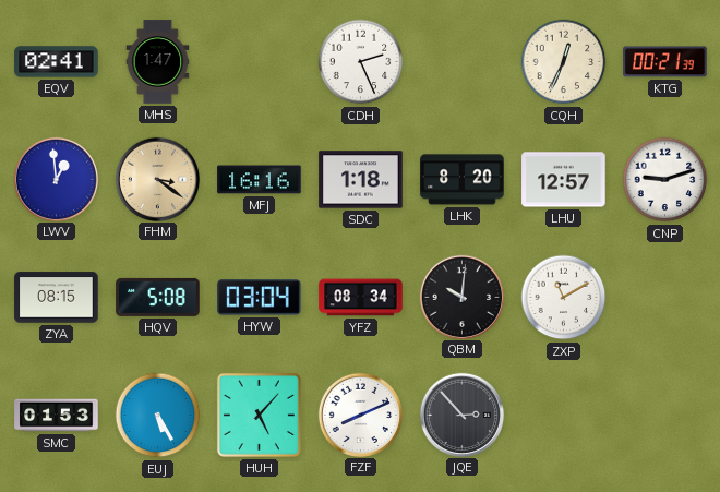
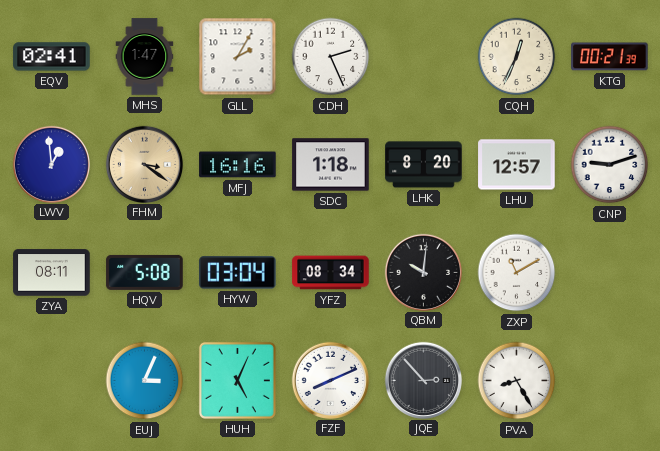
GLL: none -> 2:05 (238, 57)
ZYA: 08:15 -> 08:11 (52, 273)
SMC: 01:53 -> none (57, 416)
EUJ: 5:25 -> 3:04 (145, 381)
HUH: 5:07 -> 5:04 (237, 380)
PVA: none -> 8:25 (517, 381)
